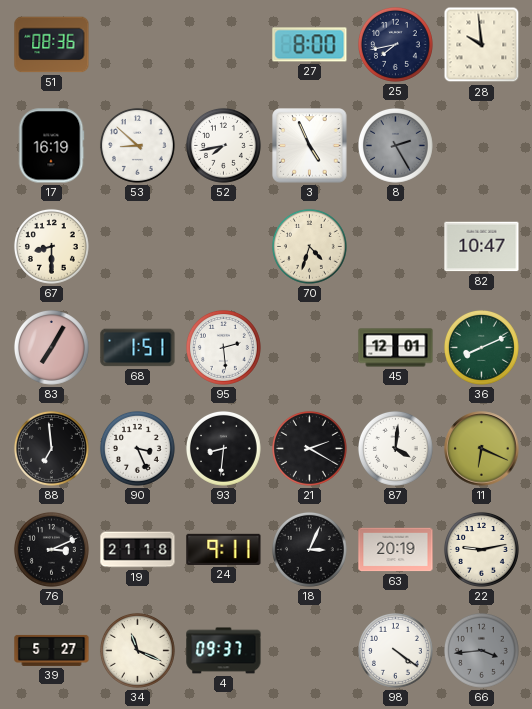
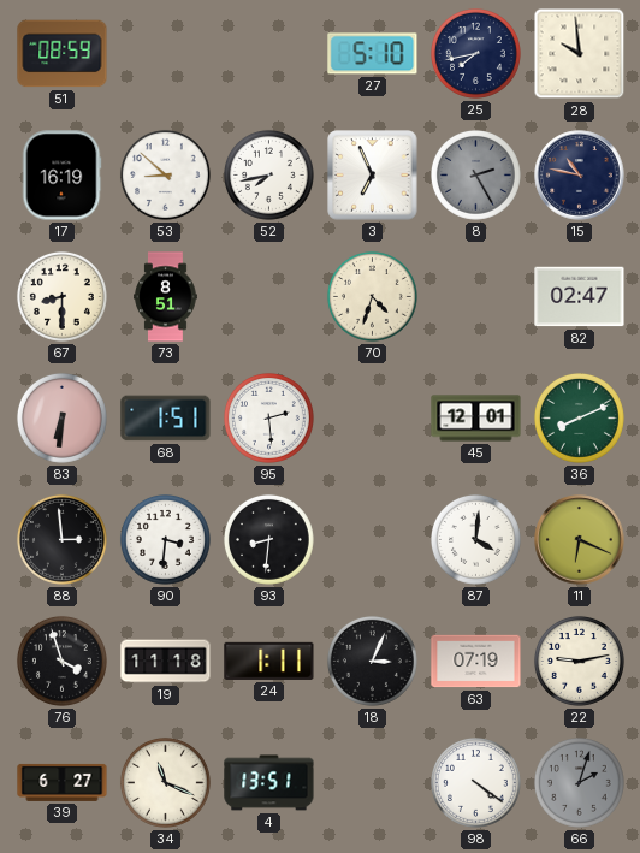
51: 08:36 -> 08:59 (63, 54)
27: 8:00 -> 5:10 (373, 54)
3: 4:56 -> 6:56 (373, 176)
15: none -> 10:47 (580, 176)
73: none -> 8:51 (166, 297)
82: 10:47 -> 02:47 (580, 297)
83: 7:05 -> 6:31 (61, 417)
88: 6:59 -> 2:59 (61, 539)
90: 3:26 -> 3:31 (165, 539)
21: 2:20 -> none (309, 448)
76: 3:11 -> 3:57 (61, 661)
19: 21:18 -> 11:18 (166, 662)
24: 9:11 -> 1:11 (269, 661)
63: 20:19 -> 07:19 (476, 662)
39: 5:27 -> 6:27 (63, 782)
4: 09:37 -> 13:51 (269, 783)
66: 3:44 -> 2:03 (579, 782)
